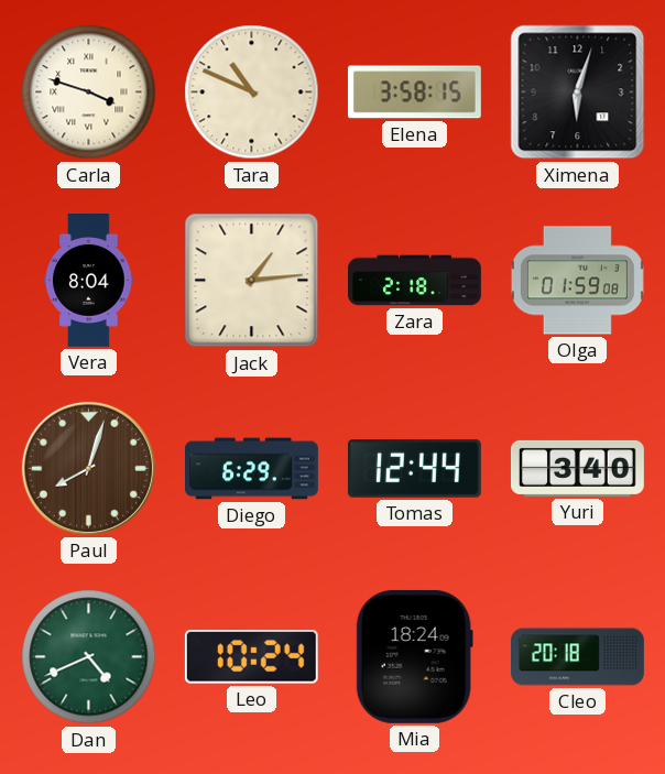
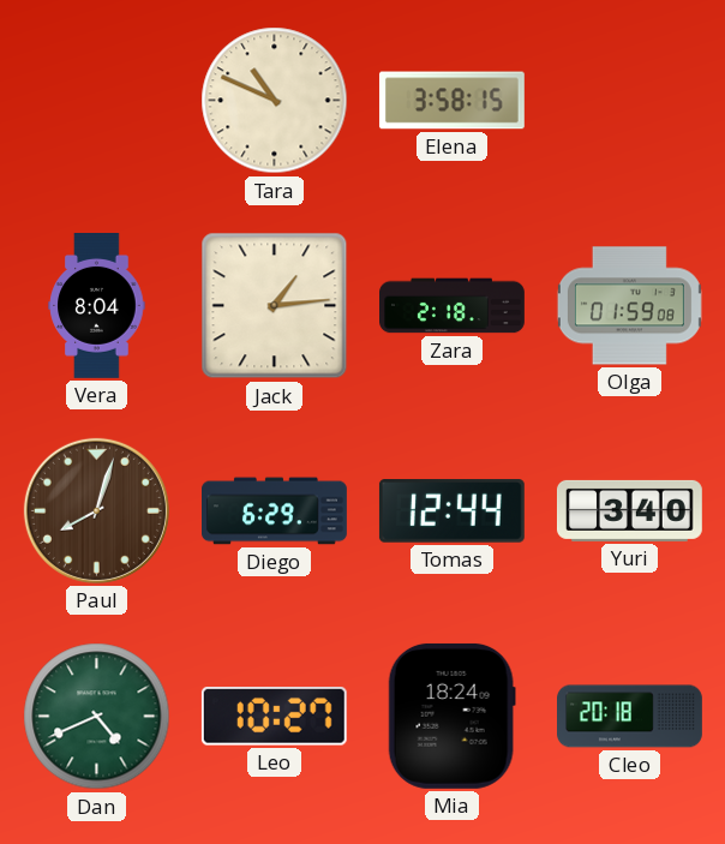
Carla: 3:48 -> none (89, 92)
Ximena: 6:03 -> none (578, 92)
Leo: 10:24 -> 10:27 (274, 717)
